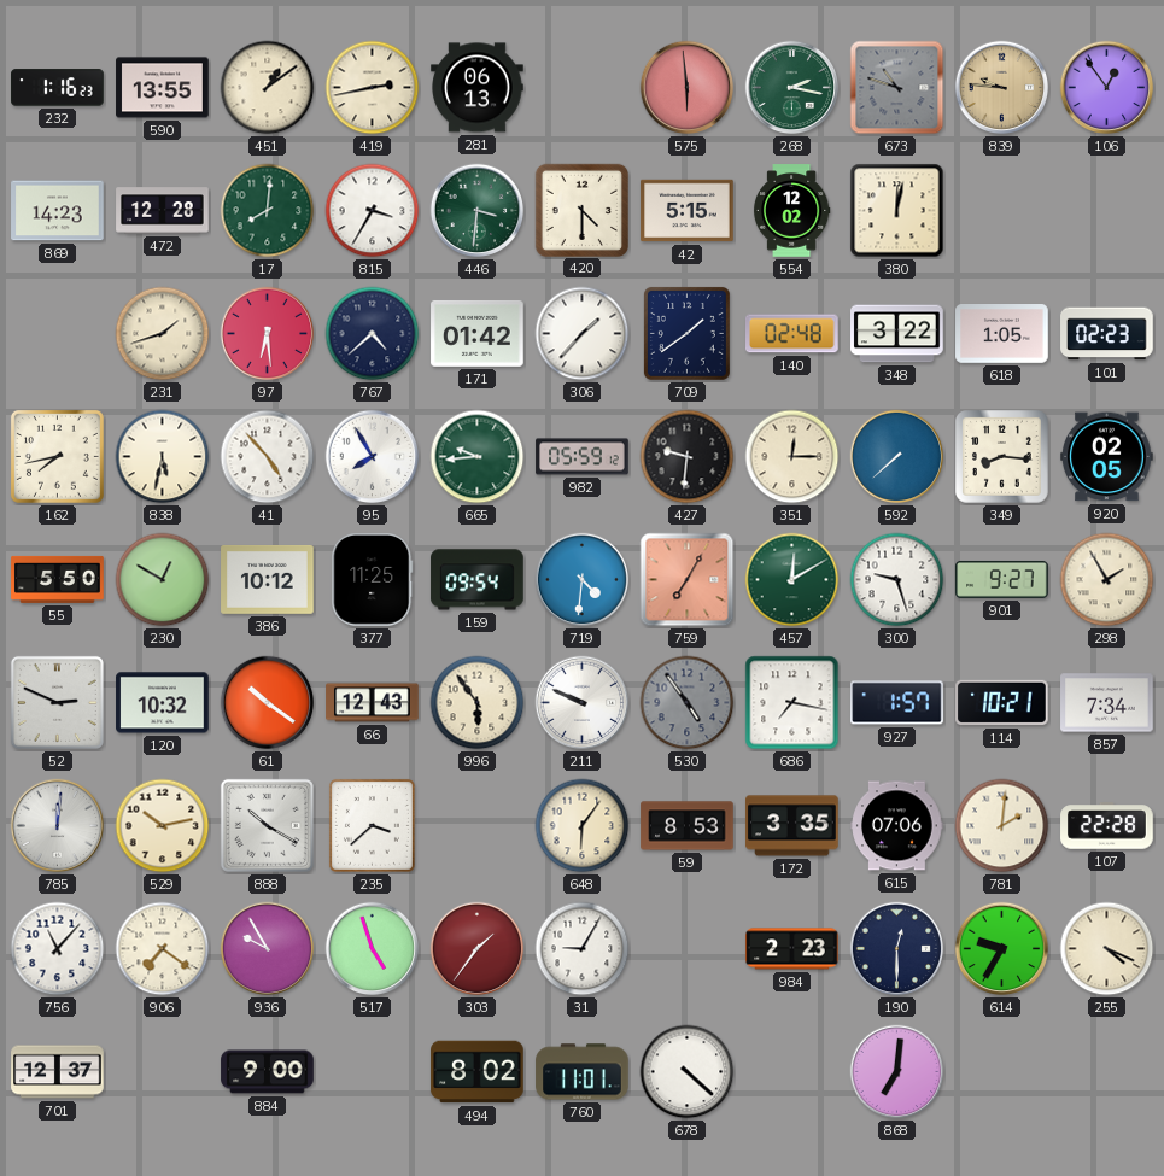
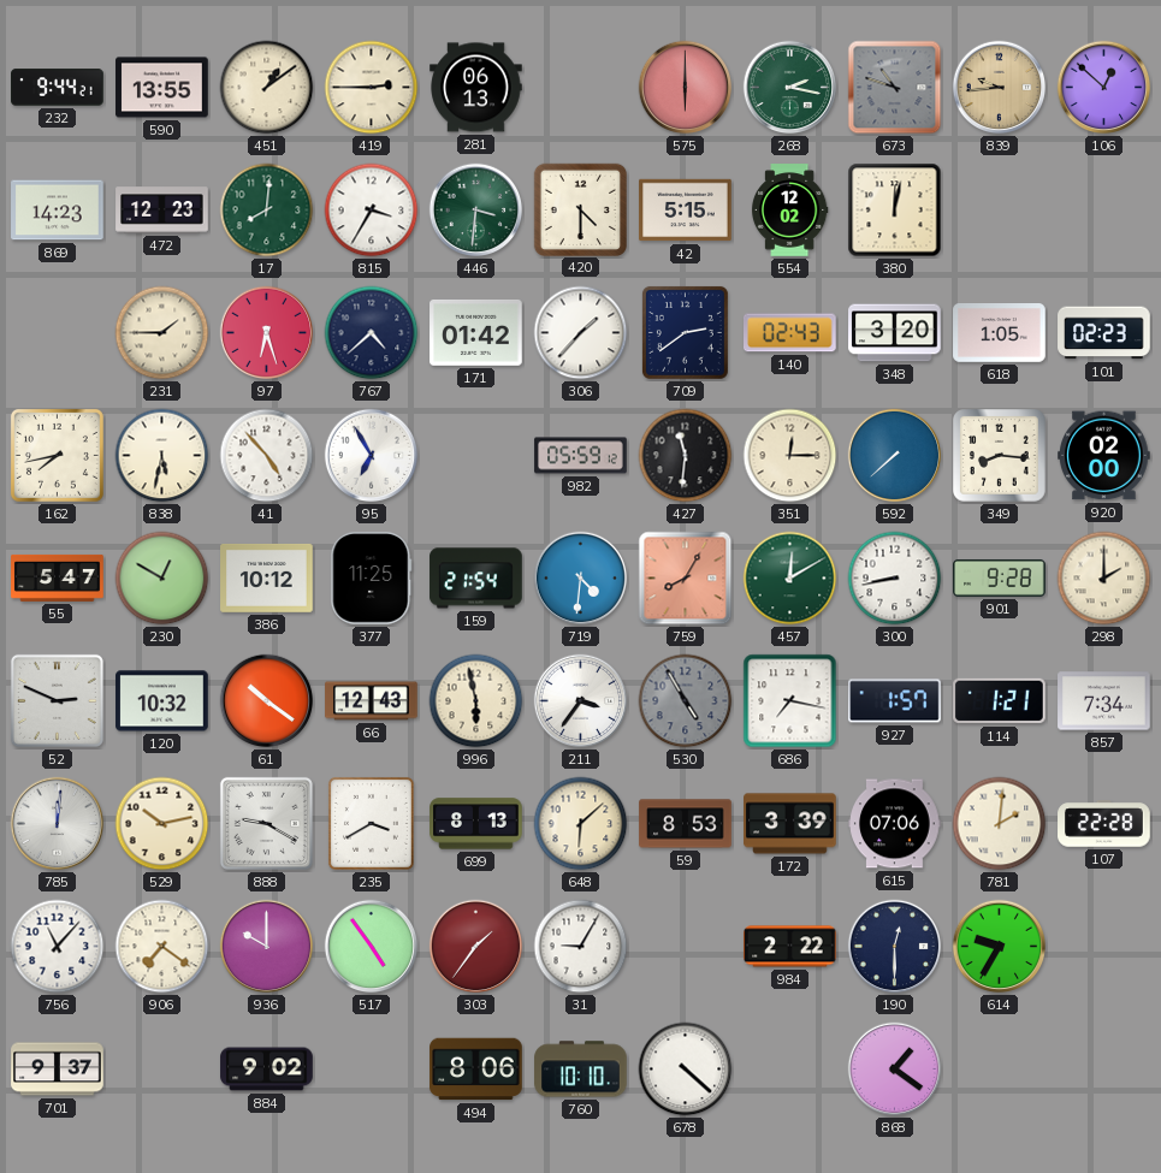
232: 1:16 -> 9:44 (58, 88)
419: 2:43 -> 2:45 (372, 88)
575: 5:59 -> 6:00 (686, 88)
839: 9:46 -> 9:44 (1000, 88)
106: 12:54 -> 12:52 (1104, 88)
472: 12:28 -> 12:23 (162, 211)
231: 1:42 -> 1:45 (162, 333)
97: 6:29 -> 6:27 (267, 333)
709: 1:39 -> 2:39 (685, 332)
140: 02:48 -> 02:43 (790, 333)
348: 3:22 -> 3:20 (895, 333)
95: 7:55 -> 6:55 (372, 456)
665: 9:44 -> none (478, 457)
427: 9:31 -> 11:31 (686, 456)
920: 02:05 -> 02:00 (1104, 456)
55: 5:50 -> 5:47 (58, 577)
159: 09:54 -> 21:54 (476, 579)
759: 7:05 -> 8:05 (686, 579)
300: 9:27 -> 8:43 (895, 579)
901: 9:27 -> 9:28 (1000, 577)
298: 1:55 -> 2:00 (1104, 579)
996: 5:54 -> 5:58 (476, 701)
211: 9:49 -> 3:36 (581, 701)
530: 4:54 -> 4:55 (686, 701)
114: 10:21 -> 1:21 (1000, 701)
888: 10:20 -> 9:20 (266, 823)
235: 3:38 -> 3:40 (371, 823)
699: none -> 8:13 (476, 824)
648: 6:06 -> 6:08 (581, 824)
172: 3:35 -> 3:39 (790, 824)
936: 9:55 -> 10:00 (267, 947)
517: 4:57 -> 4:54 (372, 947)
984: 2:23 -> 2:22 (790, 947)
255: 4:19 -> none (1107, 949)
701: 12:37 -> 9:37 (58, 1070)
884: 9:00 -> 9:02 (267, 1070)
494: 8:02 -> 8:06 (476, 1070)
760: 11:01 -> 10:10 (581, 1070)
868: 7:01 -> 1:21 (895, 1070)
